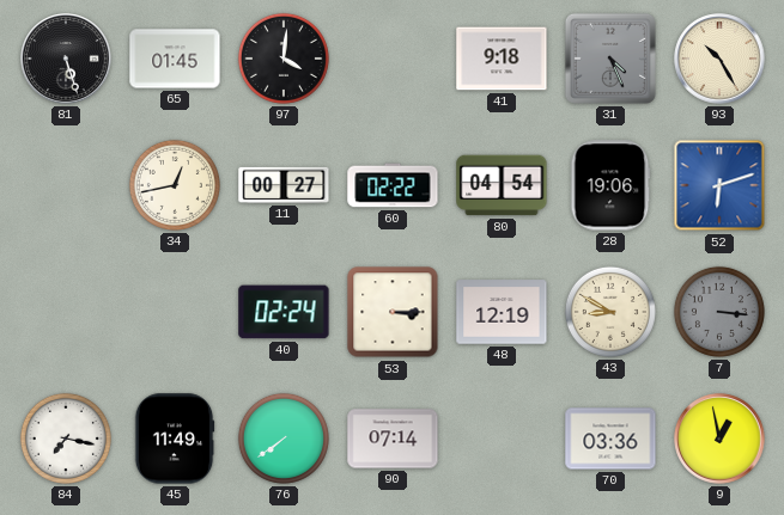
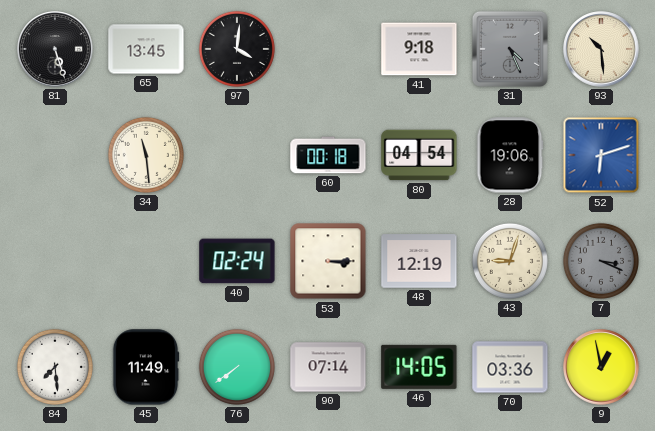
65: 01:45 -> 13:45 (146, 49)
93: 10:25 -> 10:29 (601, 49)
34: 12:43 -> 11:29 (146, 155)
11: 00:27 -> none (284, 185)
60: 02:22 -> 00:18 (328, 155)
43: 8:50 -> 9:03 (510, 261)
7: 3:16 -> 3:19 (601, 261)
84: 7:17 -> 7:29 (55, 367)
46: none -> 14:05 (419, 367)
